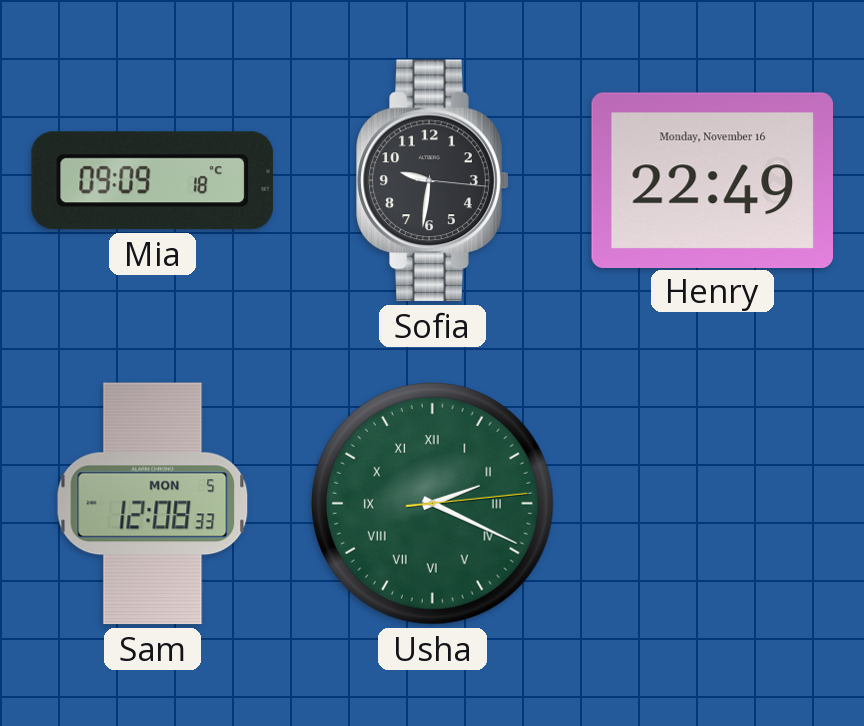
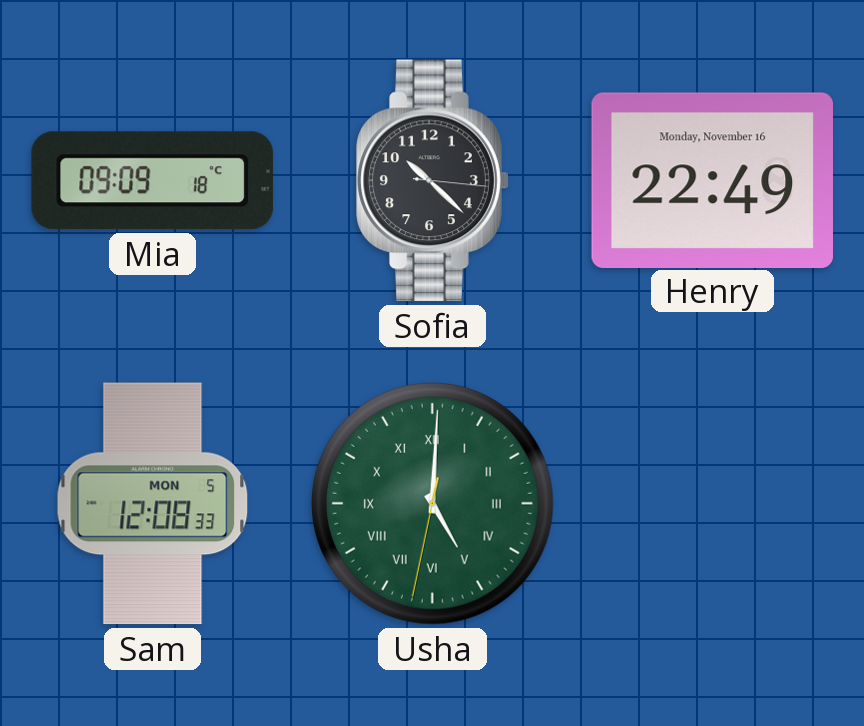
Sofia: 9:31 -> 10:22 (433, 181)
Usha: 2:19 -> 5:00 (432, 503)
